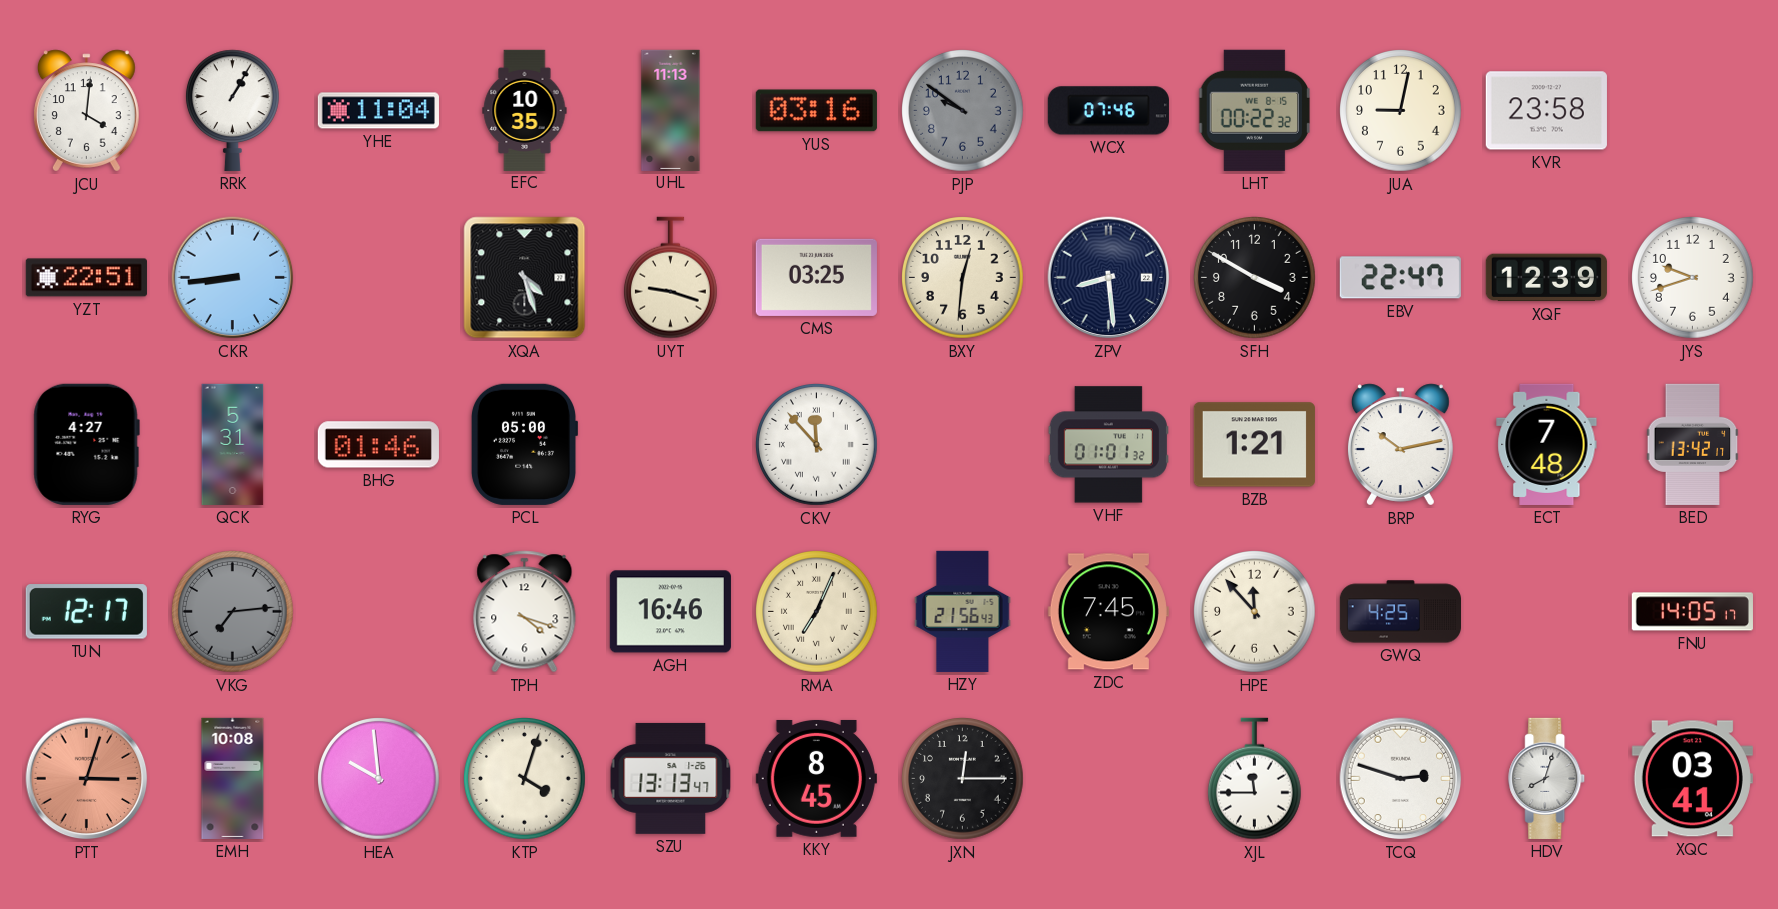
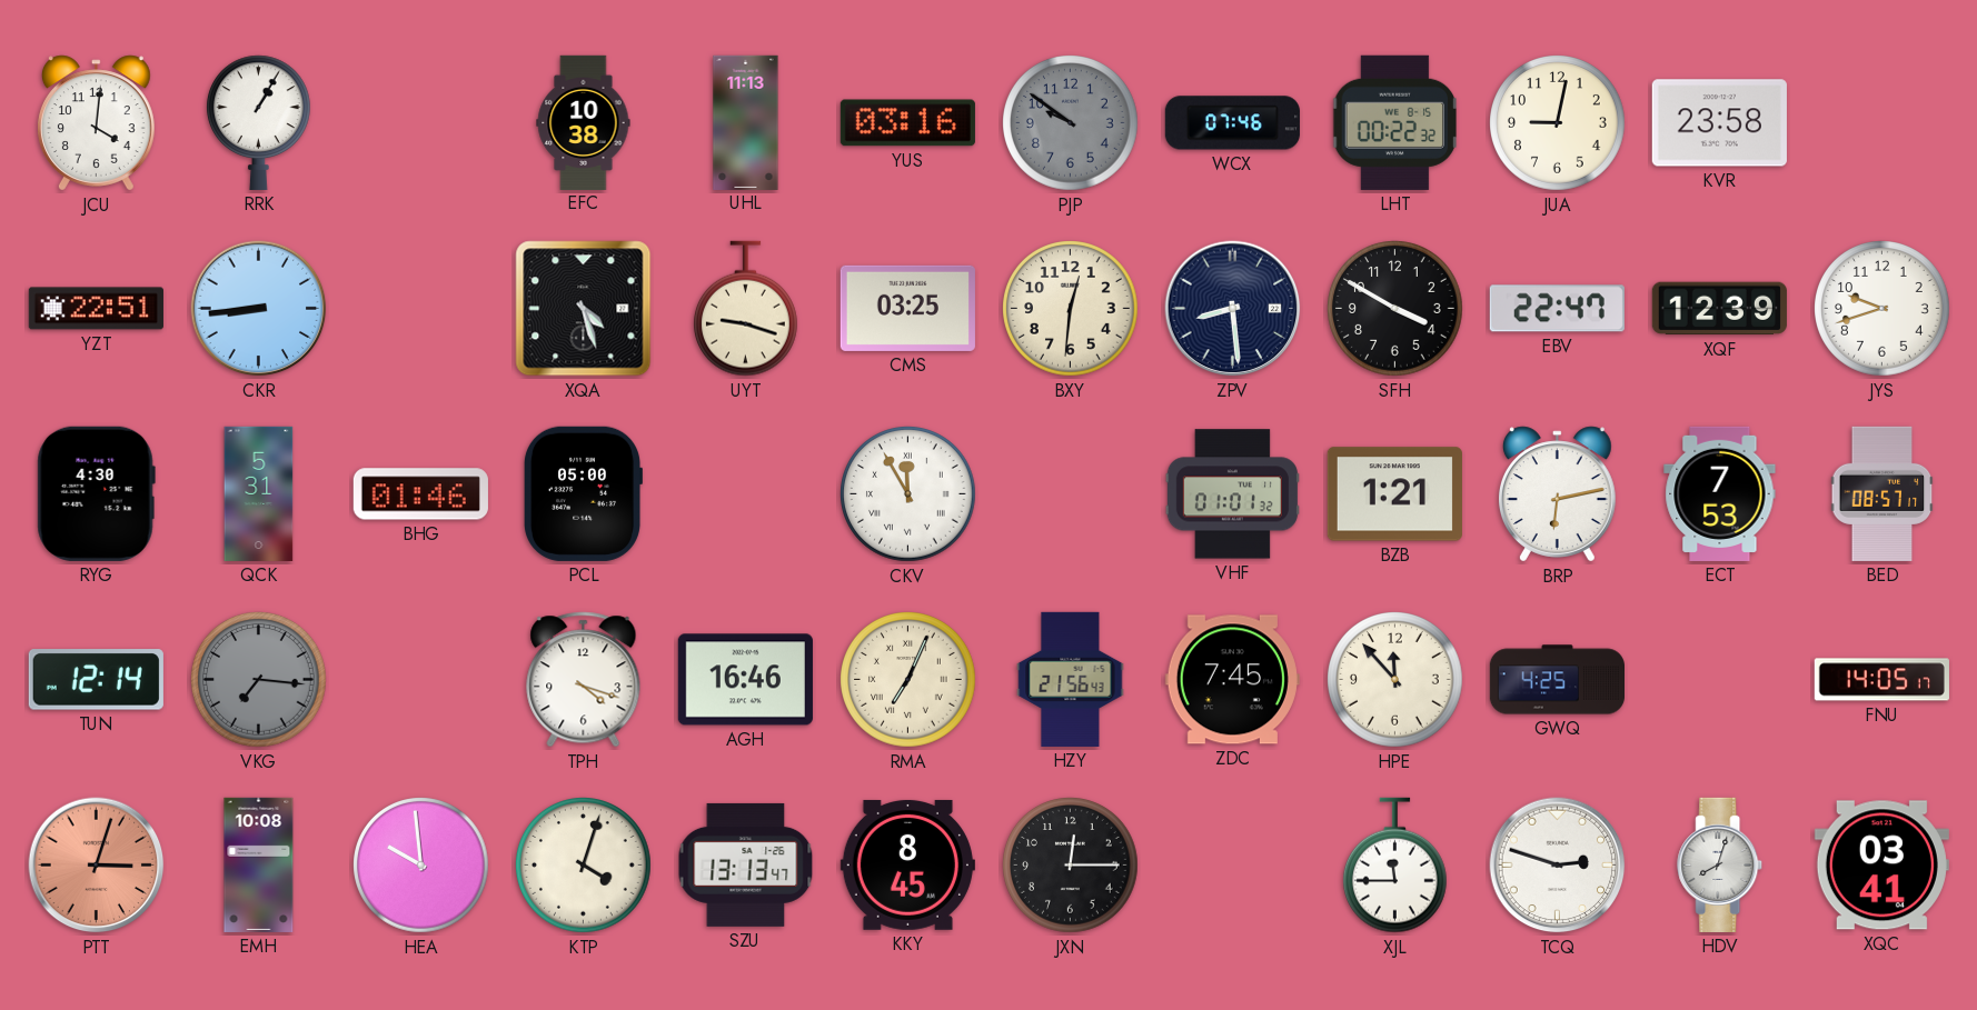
YHE: 11:04 -> none (378, 111)
EFC: 10:35 -> 10:38 (584, 122)
RYG: 4:27 -> 4:30 (96, 493)
CKV: 11:53 -> 11:55 (908, 494)
BRP: 10:13 -> 6:13 (1557, 494)
ECT: 7:48 -> 7:53 (1720, 493)
BED: 13:42 -> 08:57 (1882, 493)
TUN: 12:17 -> 12:14 (96, 680)
VKG: 7:14 -> 7:16 (259, 680)
